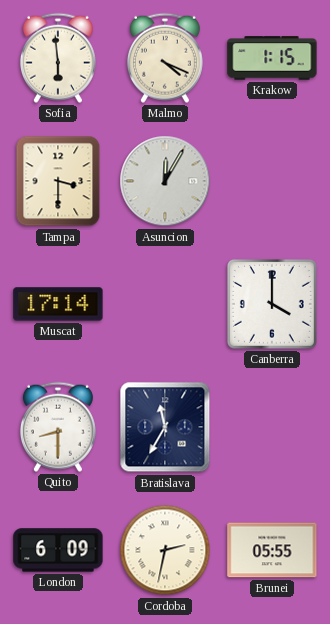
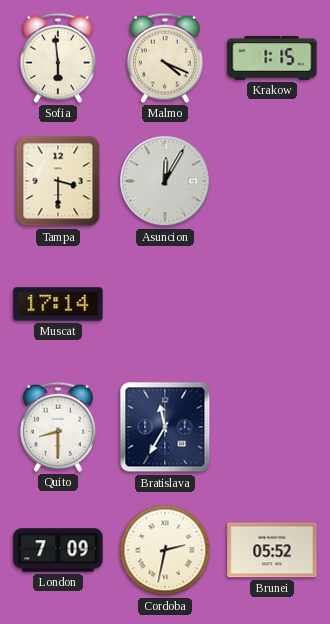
Canberra: 4:00 -> none (272, 304)
London: 6:09 -> 7:09 (58, 550)
Brunei: 05:55 -> 05:52 (272, 550)
